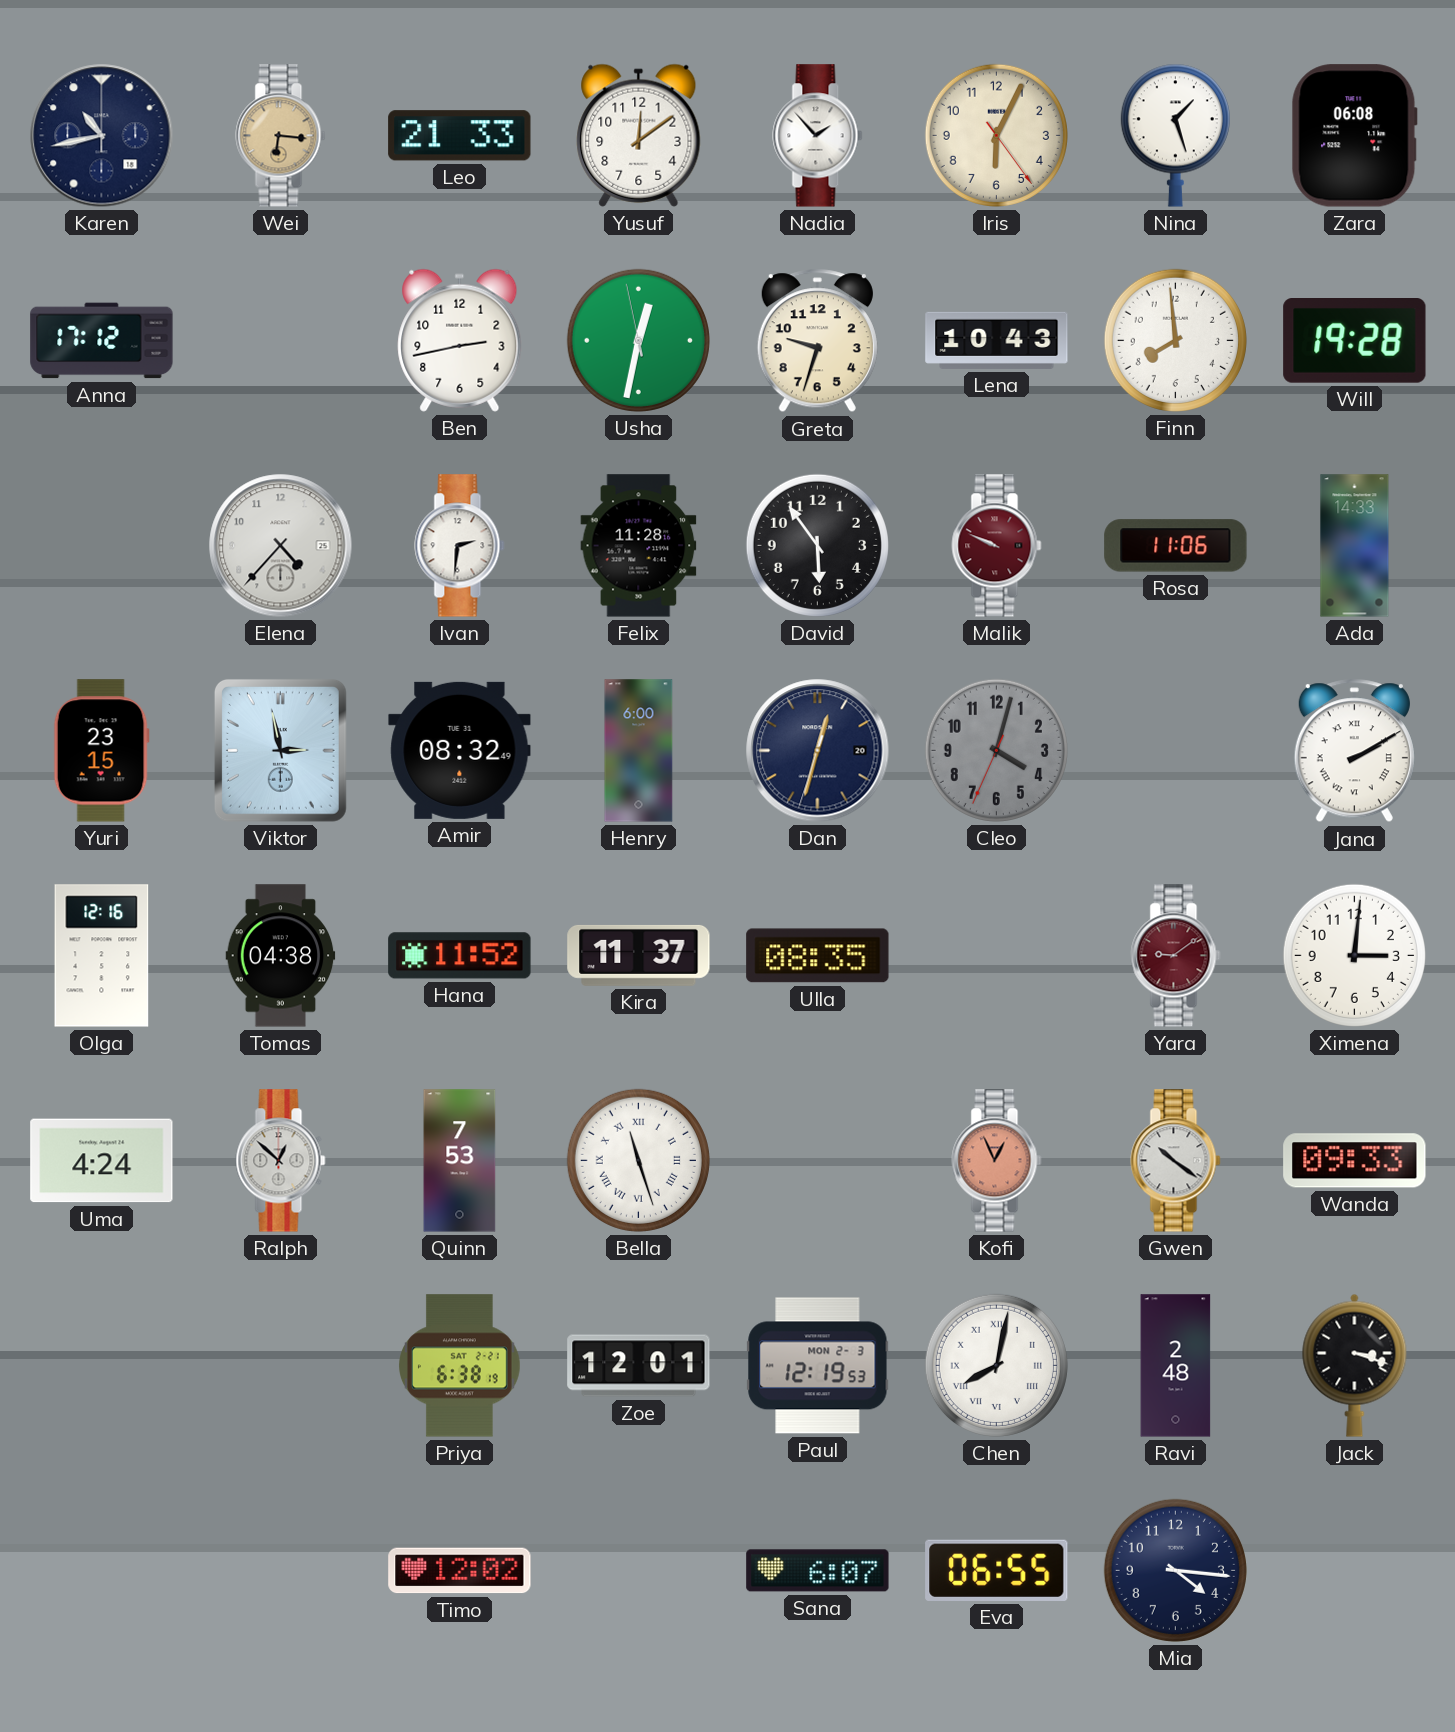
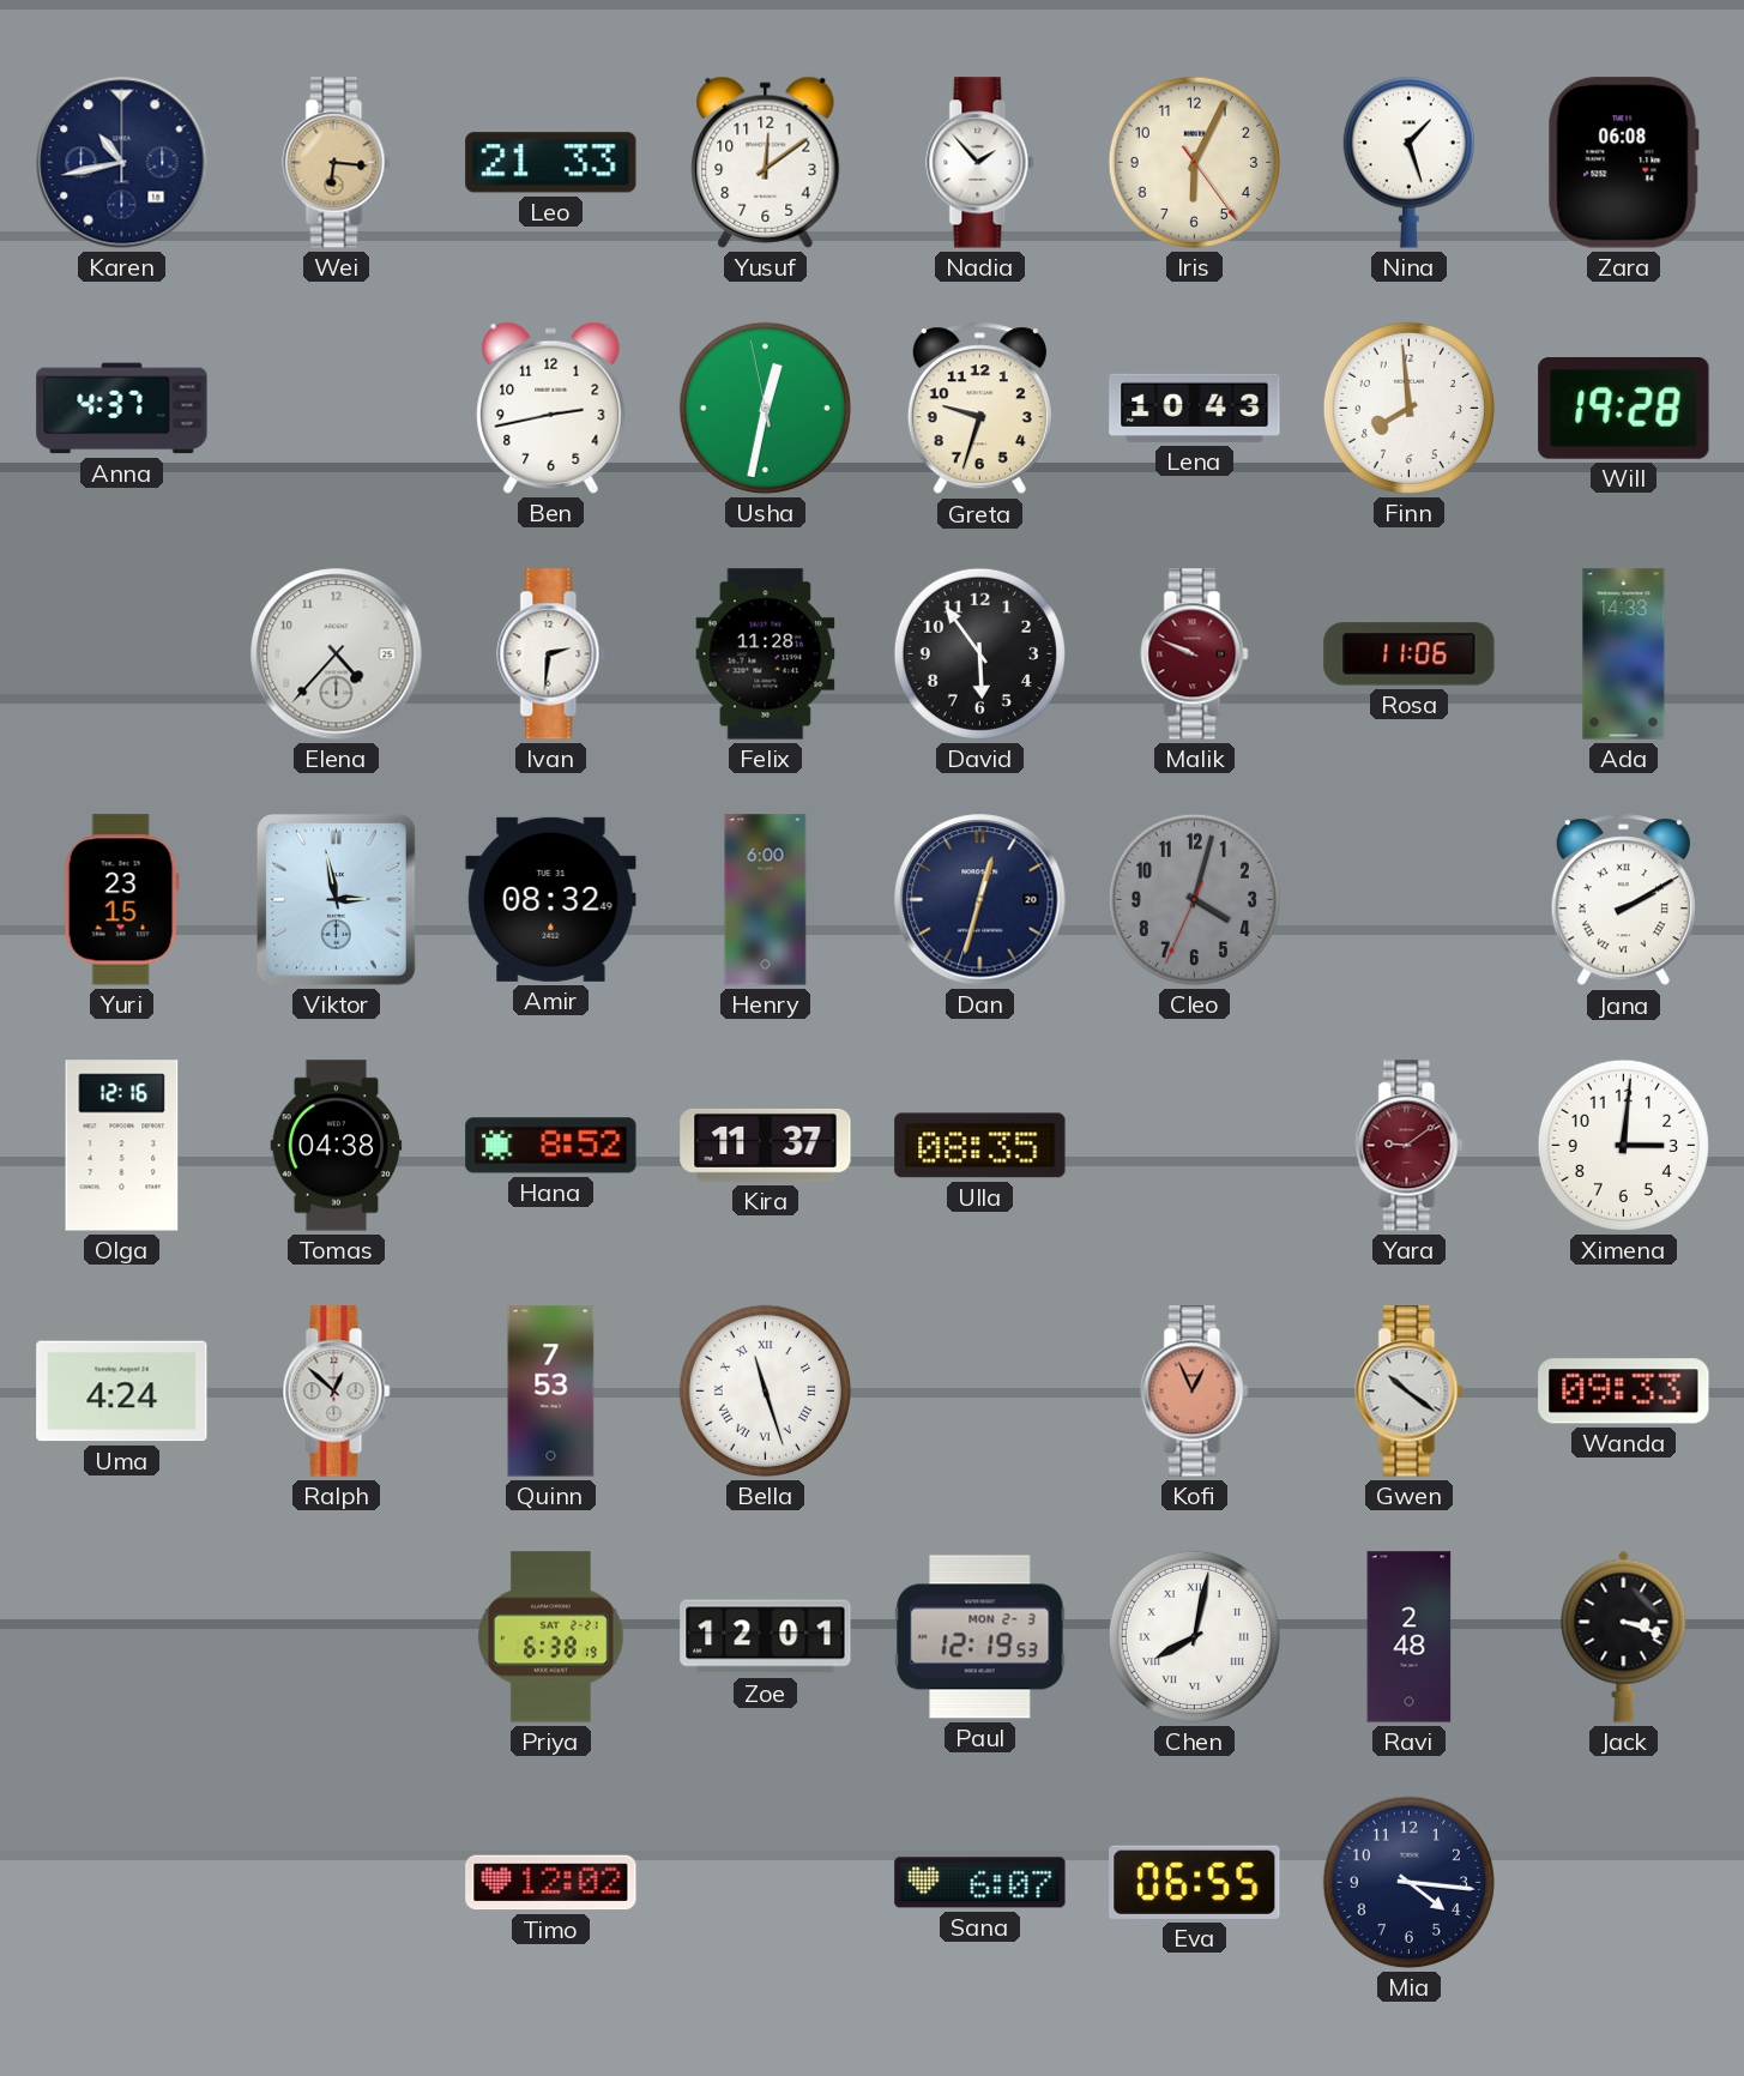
Anna: 17:12 -> 4:37 (122, 409)
Hana: 11:52 -> 8:52 (551, 1146)
